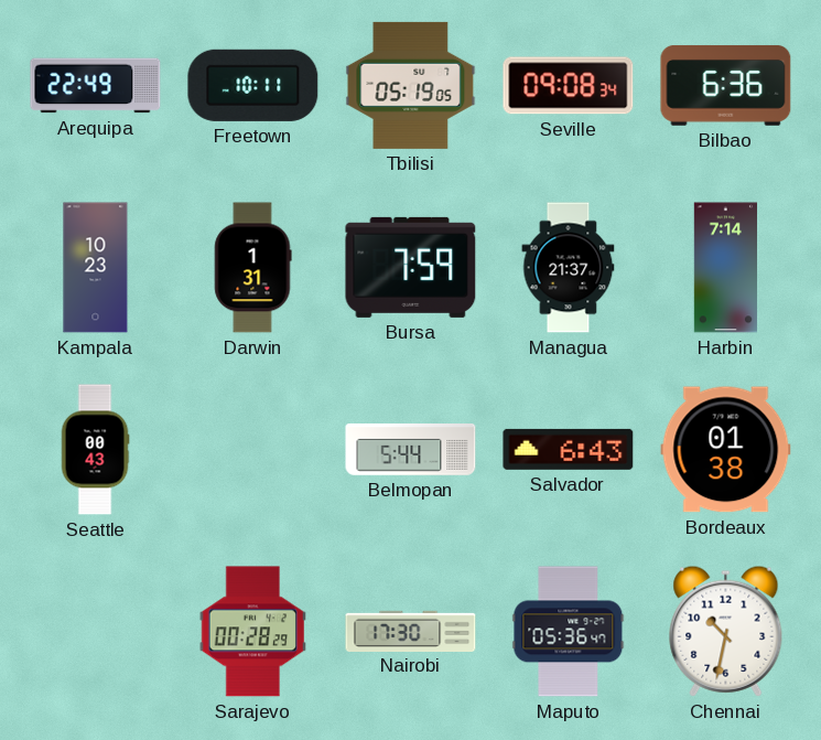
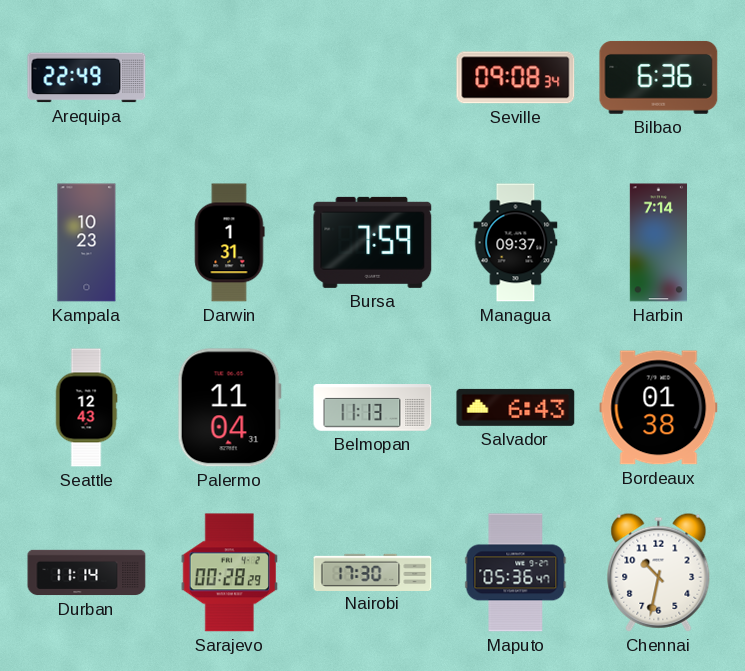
Freetown: 10:11 -> none (253, 85)
Tbilisi: 05:19 -> none (411, 85)
Managua: 21:37 -> 09:37 (516, 243)
Seattle: 00:43 -> 12:43 (86, 408)
Palermo: none -> 11:04 (229, 408)
Belmopan: 5:44 -> 11:13 (373, 408)
Durban: none -> 11:14 (87, 573)
